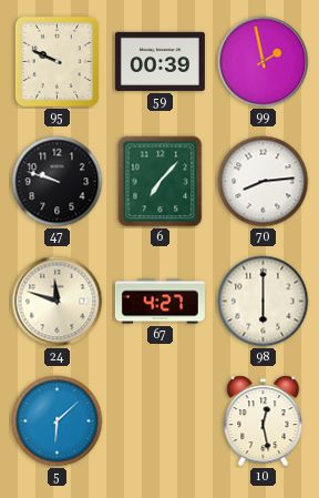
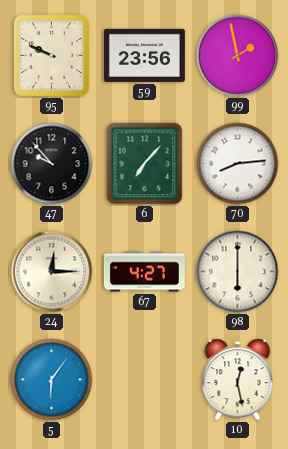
59: 00:39 -> 23:56 (144, 55)
47: 9:48 -> 9:53 (52, 164)
24: 11:48 -> 12:15 (52, 272)
5: 6:08 -> 6:06 (52, 380)
